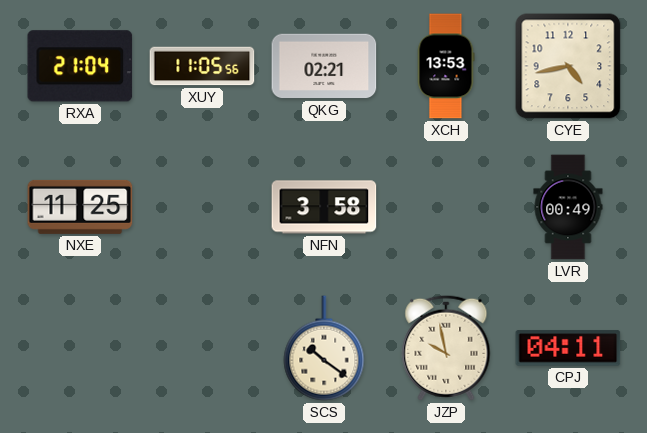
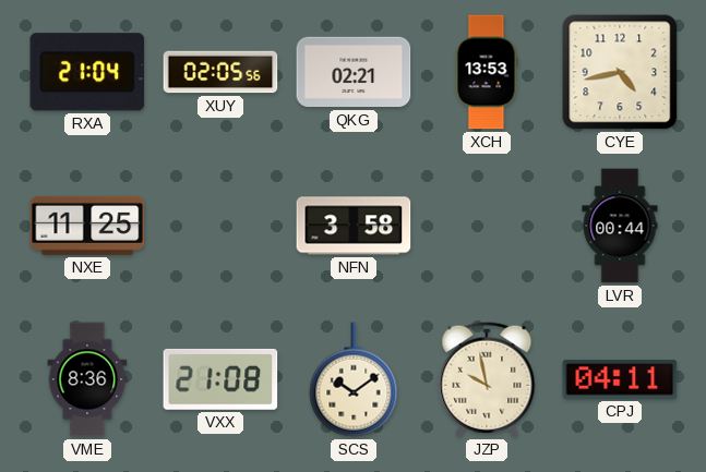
XUY: 11:05 -> 02:05 (220, 72)
LVR: 00:49 -> 00:44 (620, 226)
VME: none -> 8:36 (87, 379)
VXX: none -> 21:08 (220, 379)
SCS: 10:21 -> 10:09 (354, 379)
